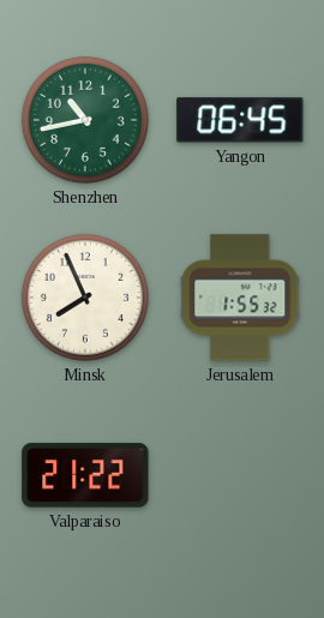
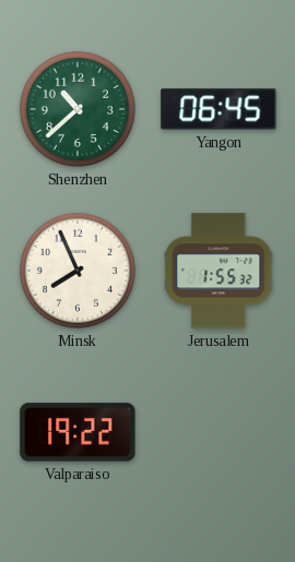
Shenzhen: 10:43 -> 10:38 (78, 109)
Valparaiso: 21:22 -> 19:22 (78, 432)
